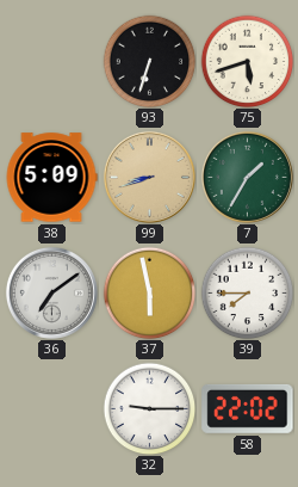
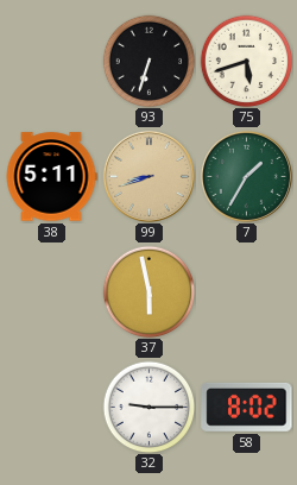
38: 5:09 -> 5:11 (51, 177)
36: 7:09 -> none (51, 292)
39: 7:45 -> none (247, 292)
58: 22:02 -> 8:02 (247, 407)
